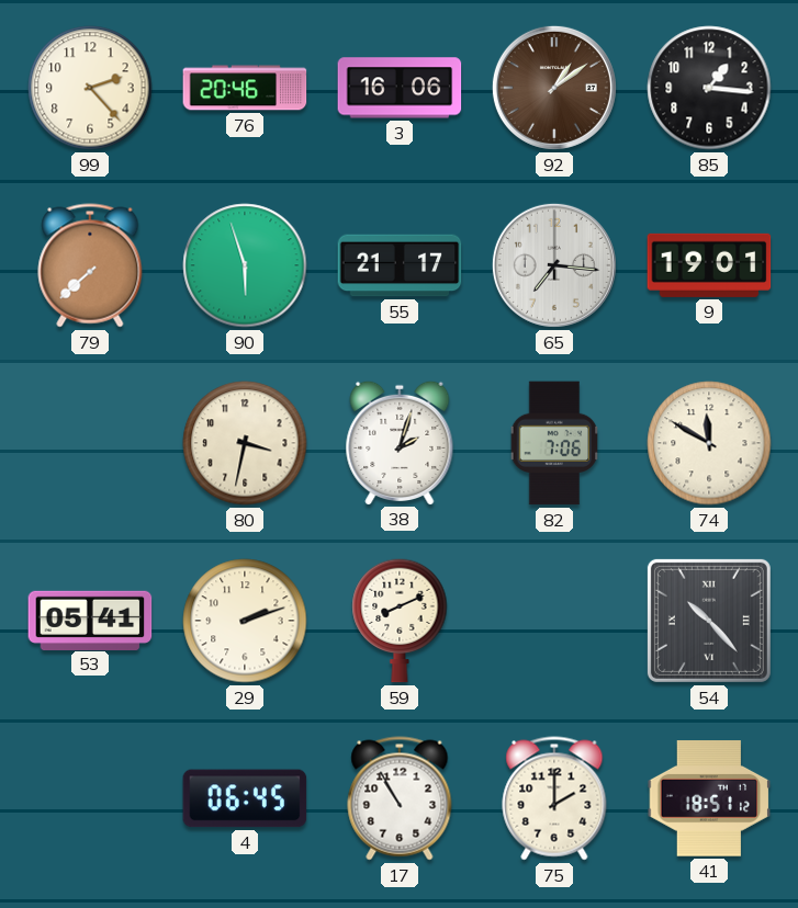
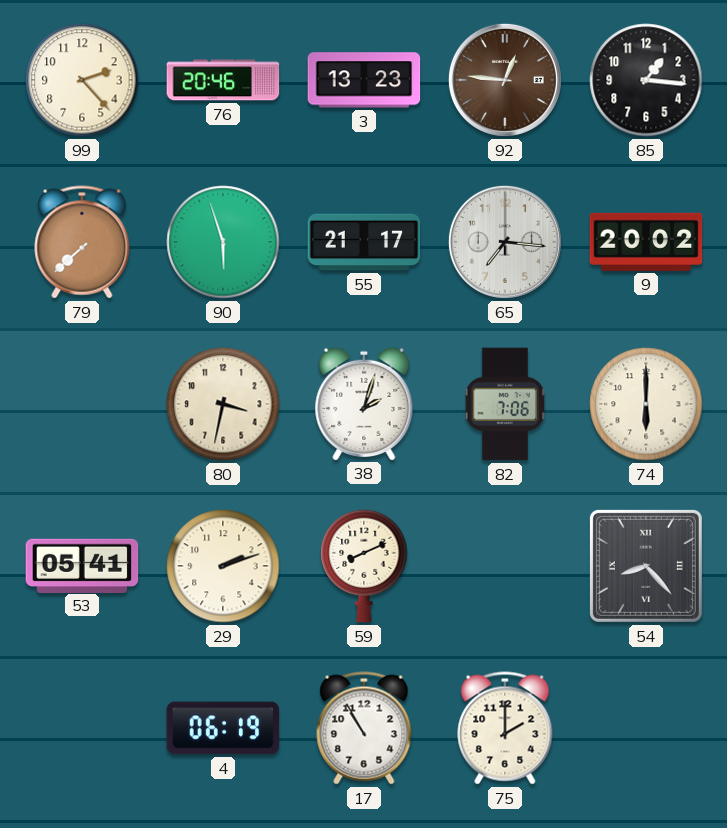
3: 16:06 -> 13:23 (364, 80)
92: 1:09 -> 12:46 (505, 80)
9: 19:01 -> 20:02 (646, 242)
74: 11:50 -> 6:00 (646, 404)
54: 10:23 -> 8:23 (646, 566)
4: 06:45 -> 06:19 (223, 728)
41: 18:51 -> none (709, 798)
